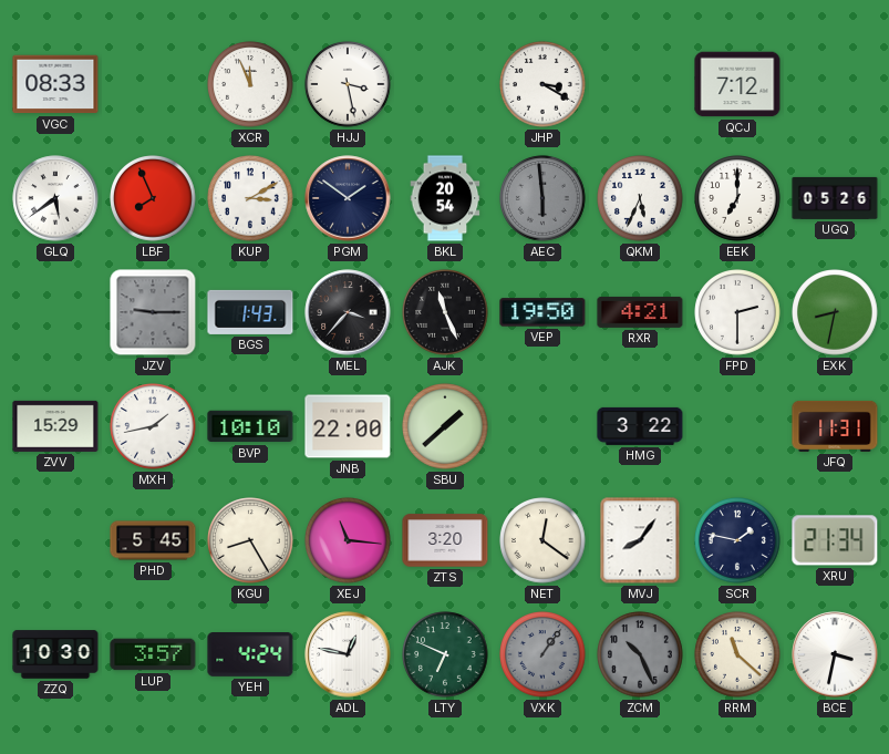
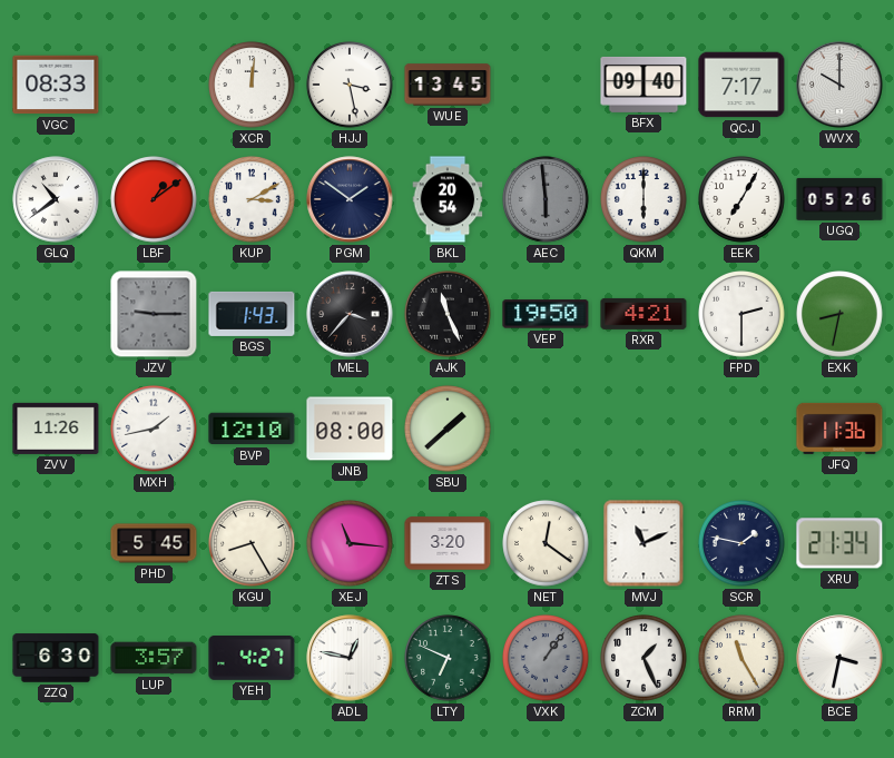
XCR: 11:56 -> 12:01 (252, 85)
WUE: none -> 13:45 (448, 85)
JHP: 3:20 -> none (542, 84)
BFX: none -> 09:40 (644, 85)
QCJ: 7:12 -> 7:17 (741, 85)
WVX: none -> 10:00 (839, 85)
GLQ: 5:39 -> 10:39 (56, 199)
LBF: 7:56 -> 1:09 (154, 199)
QKM: 5:34 -> 6:00 (644, 199)
EEK: 7:00 -> 7:05 (741, 199)
ZVV: 15:29 -> 11:26 (56, 429)
BVP: 10:10 -> 12:10 (252, 429)
JNB: 22:00 -> 08:00 (350, 429)
HMG: 3:22 -> none (640, 426)
JFQ: 11:31 -> 11:36 (839, 429)
MVJ: 8:06 -> 11:11 (644, 543)
ZZQ: 10:30 -> 6:30 (56, 658)
YEH: 4:24 -> 4:27 (252, 659)
ZCM: 10:26 -> 1:26 (644, 658)
ZCM dial: grey -> white (644, 658)
RRM: 11:22 -> 11:25 (741, 658)
